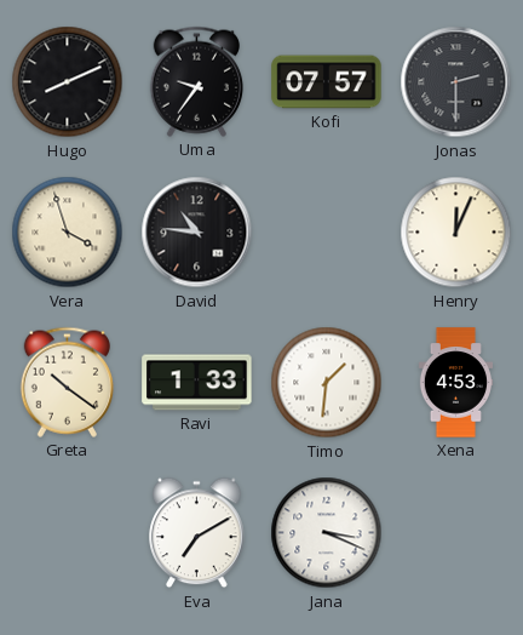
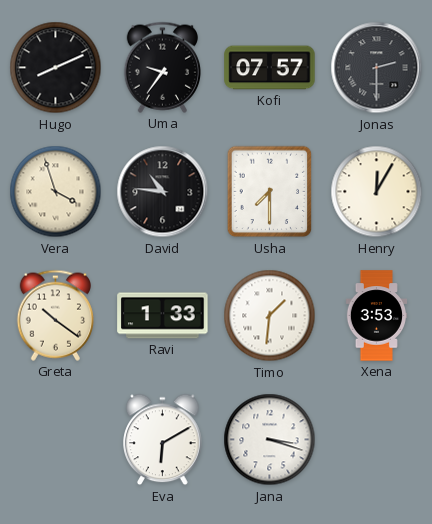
Usha: none -> 7:30 (270, 192)
Henry: 12:04 -> 12:05 (377, 192)
Xena: 4:53 -> 3:53 (376, 316)
Eva: 7:10 -> 6:10 (163, 440)
Jana: 3:19 -> 3:18 (270, 440)
